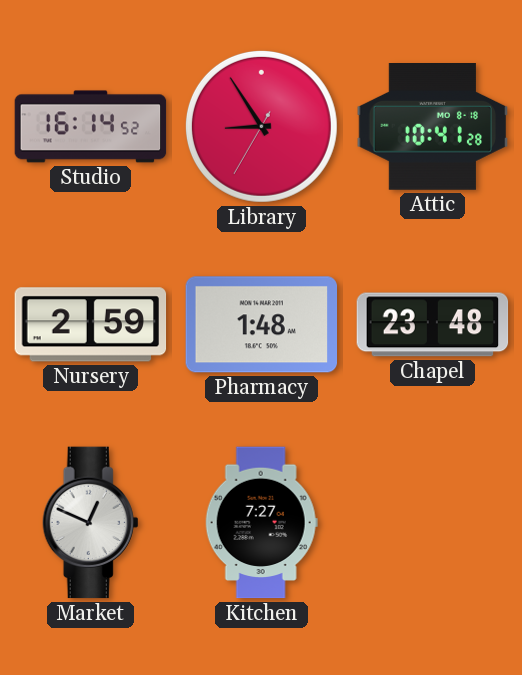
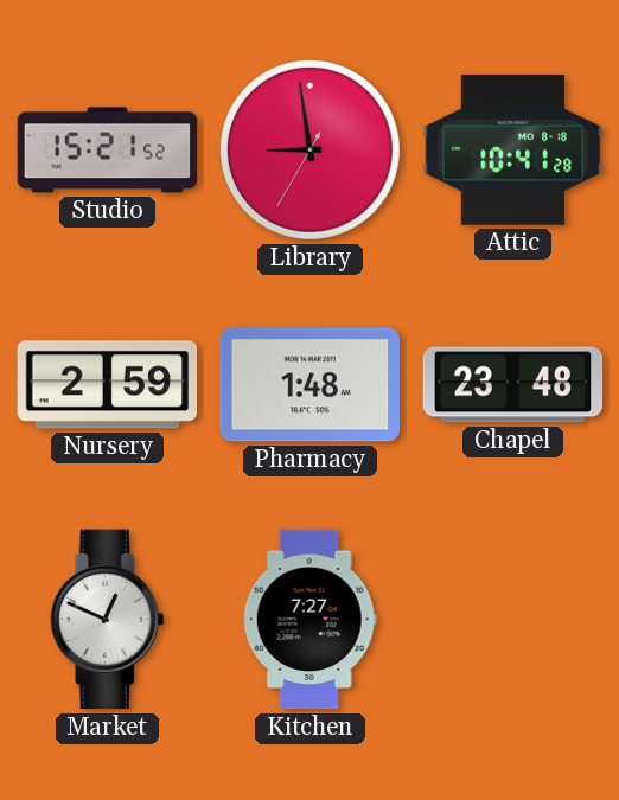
Studio: 16:14 -> 15:21 (108, 151)
Library: 8:54 -> 8:58 (309, 149)
